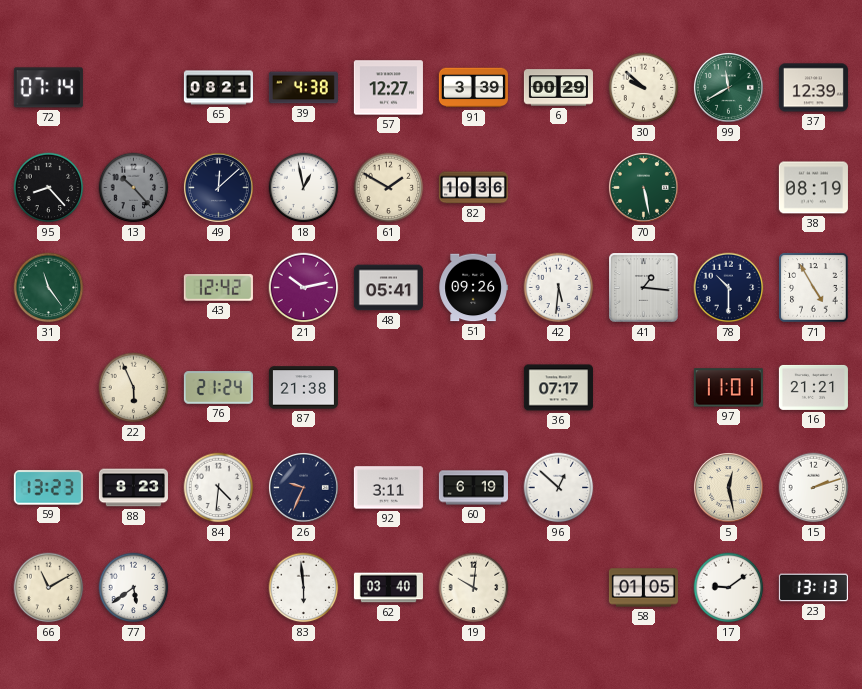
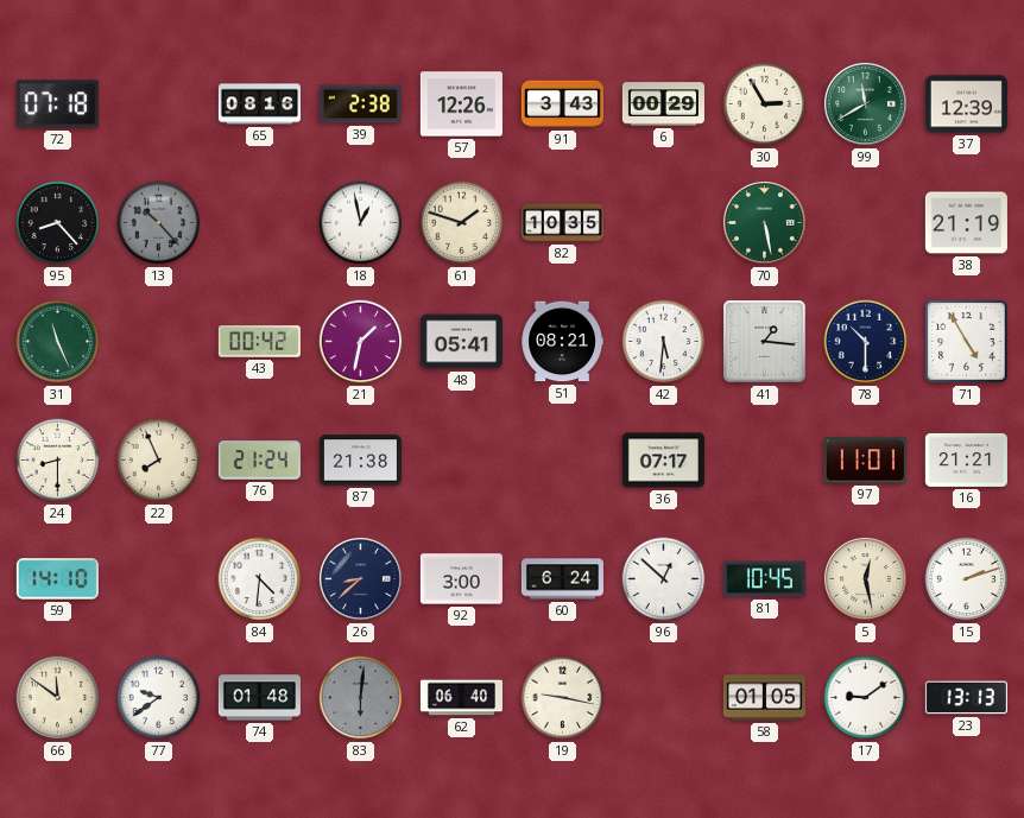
72: 07:14 -> 07:18 (57, 104)
65: 08:21 -> 08:16 (259, 104)
39: 4:38 -> 2:38 (360, 104)
57: 12:27 -> 12:26 (461, 104)
91: 3:39 -> 3:43 (562, 104)
30: 9:52 -> 2:55 (765, 104)
49: 12:08 -> none (218, 187)
61: 1:50 -> 1:48 (462, 223)
82: 10:36 -> 10:35 (562, 223)
38: 08:19 -> 21:19 (966, 223)
31: 11:24 -> 11:26 (58, 342)
43: 12:42 -> 00:42 (259, 342)
21: 10:13 -> 1:32 (361, 342)
51: 09:26 -> 08:21 (562, 342)
24: none -> 8:30 (58, 461)
22: 5:56 -> 7:56 (159, 461)
59: 13:23 -> 14:10 (57, 579)
88: 8:23 -> none (133, 488)
26: 9:34 -> 8:38 (360, 578)
92: 3:11 -> 3:00 (461, 579)
60: 6:19 -> 6:24 (562, 579)
81: none -> 10:45 (764, 579)
66: 11:10 -> 11:51 (58, 698)
77: 5:39 -> 9:39 (159, 698)
74: none -> 01:48 (259, 698)
83: 5:59 -> 6:01 (361, 698)
83 dial: white -> grey (361, 698)
62: 03:40 -> 06:40 (461, 698)
19: 10:01 -> 9:17 (563, 698)
